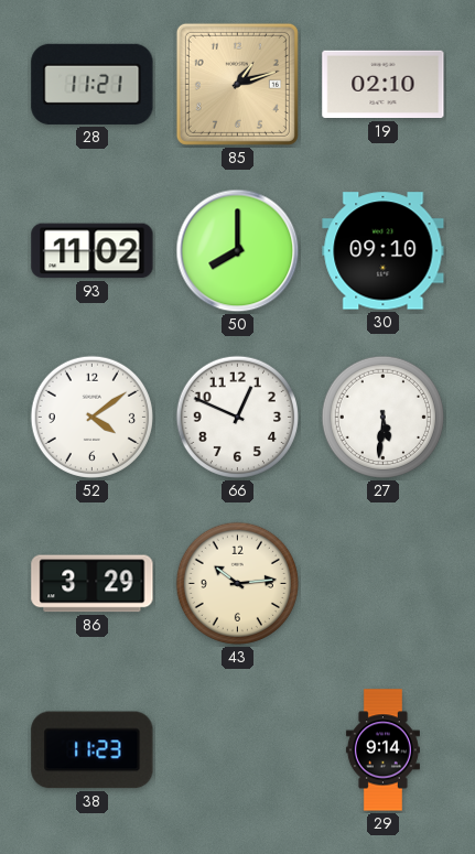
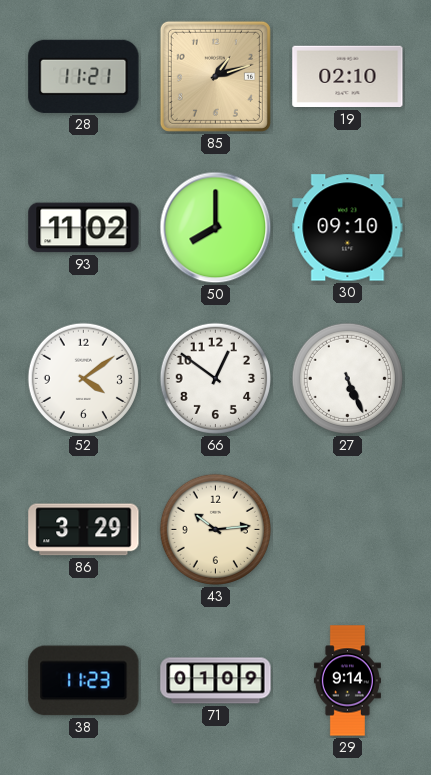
66: 12:49 -> 12:51 (215, 378)
27: 5:31 -> 5:26 (347, 378)
71: none -> 01:09 (216, 681)
